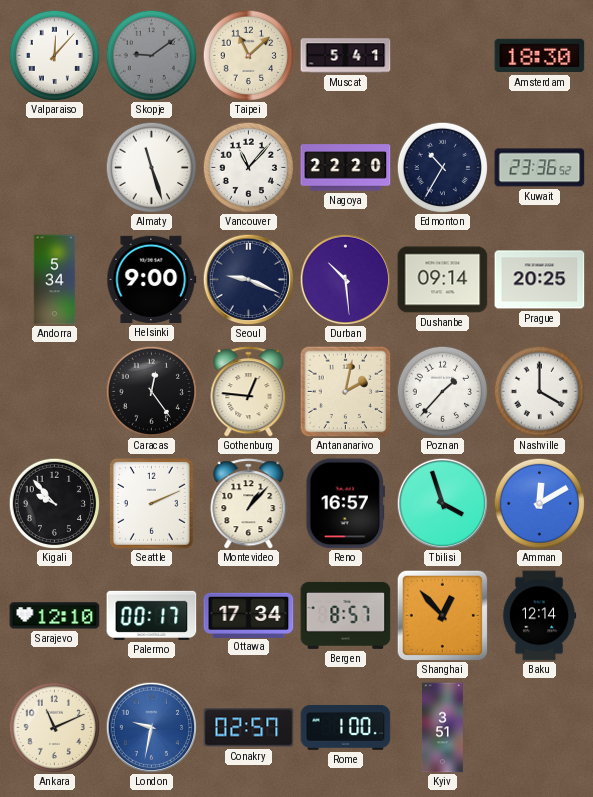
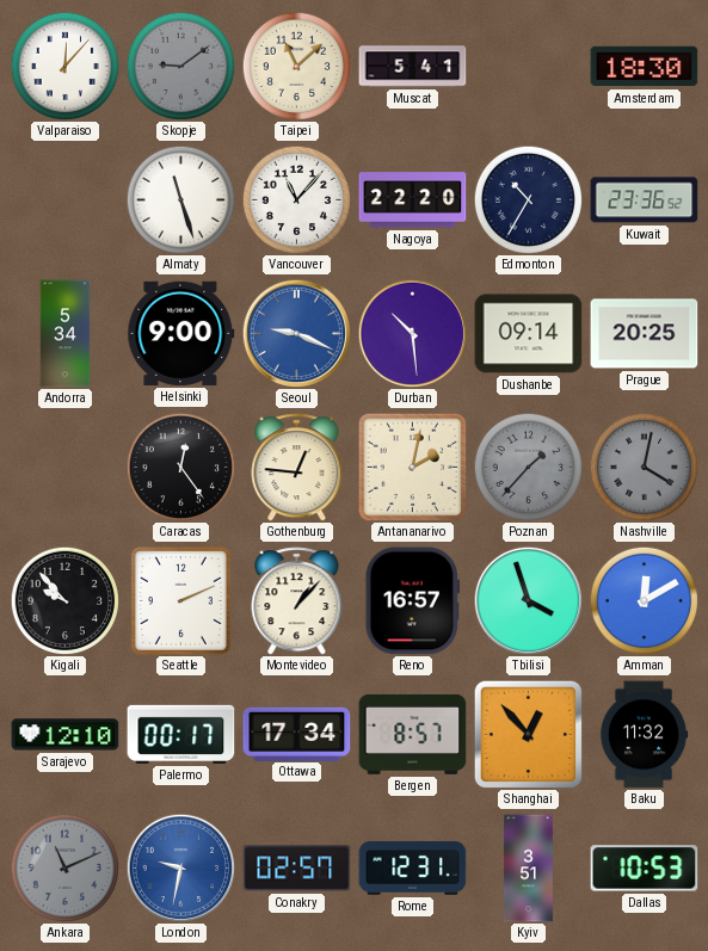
Seoul dial: navy -> blue (296, 333)
Poznan dial: white -> grey (528, 467)
Nashville: 4:00 -> 4:02 (644, 467)
Nashville dial: white -> grey (644, 467)
Baku: 12:14 -> 11:32 (644, 735)
Ankara dial: cream -> grey (64, 867)
Rome: 1:00 -> 12:31 (413, 867)
Dallas: none -> 10:53 (645, 869)
